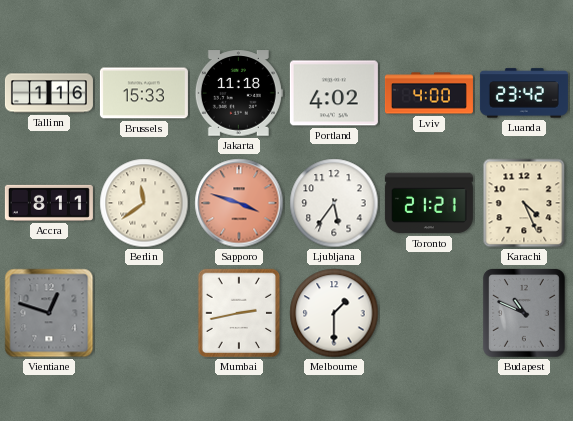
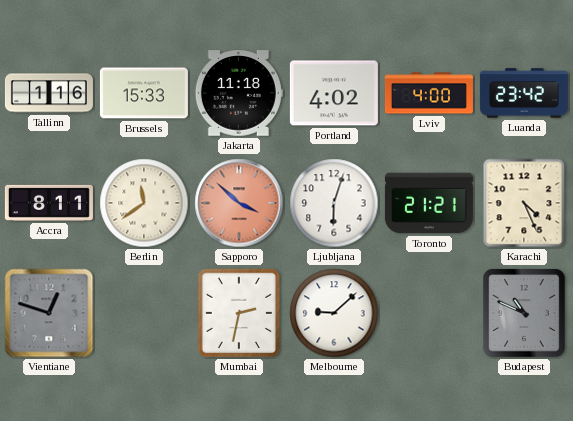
Sapporo: 3:48 -> 3:52 (239, 203)
Ljubljana: 5:36 -> 6:03 (334, 203)
Mumbai: 2:43 -> 2:32 (238, 313)
Melbourne: 1:30 -> 9:08 (334, 313)
